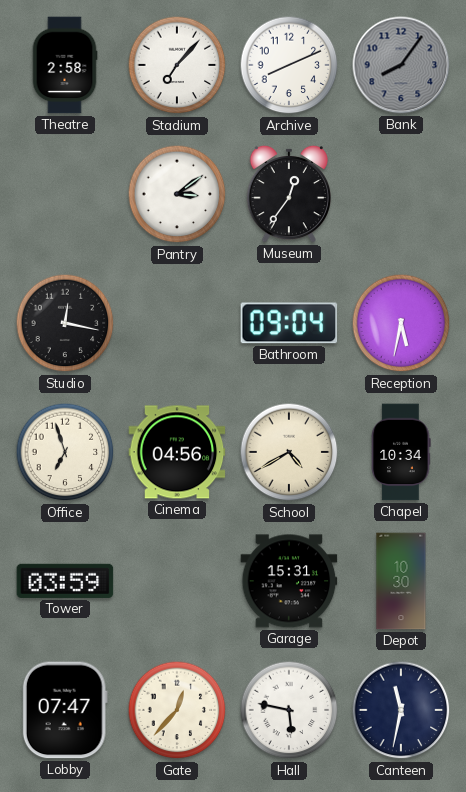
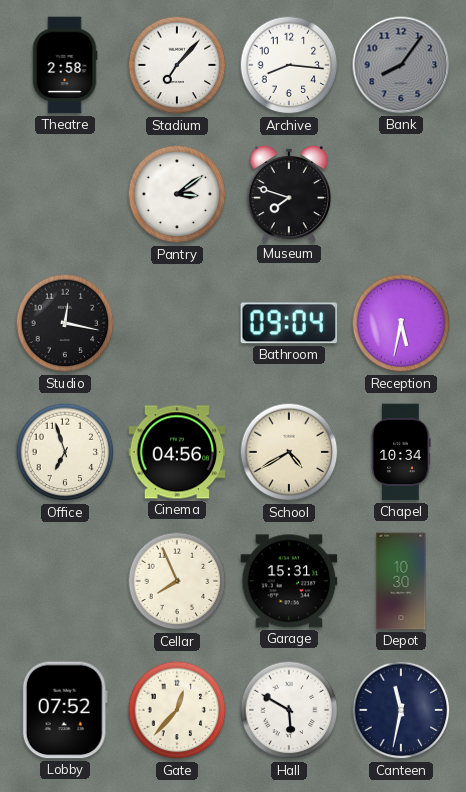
Archive: 8:11 -> 8:16 (289, 65)
Museum: 12:36 -> 7:48 (288, 194)
Tower: 03:59 -> none (65, 581)
Cellar: none -> 7:56 (177, 581)
Lobby: 07:47 -> 07:52 (65, 710)
Hall: 5:47 -> 5:50 (289, 710)
